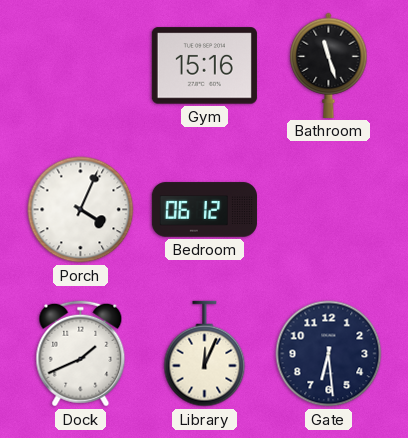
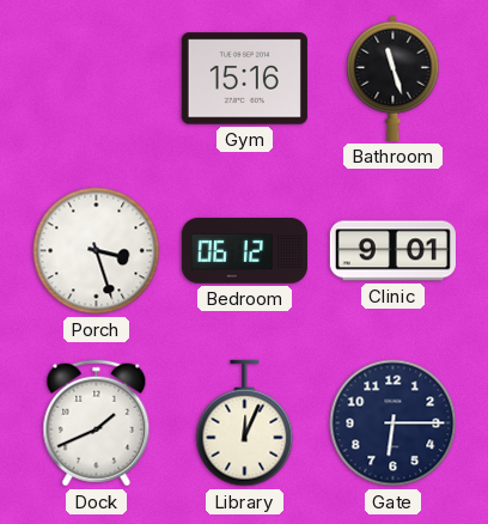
Porch: 4:04 -> 3:27 (97, 251)
Clinic: none -> 9:01 (392, 251)
Gate: 6:29 -> 6:15 (394, 424)
